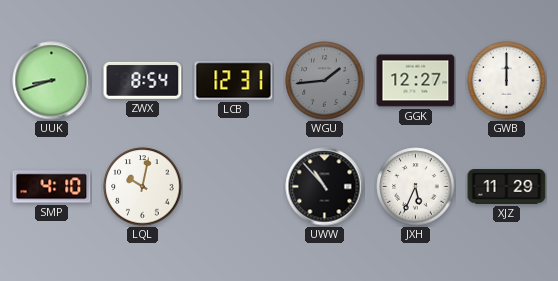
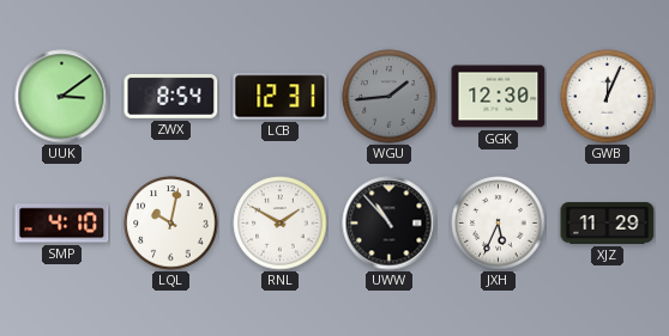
UUK: 8:42 -> 3:09 (62, 97)
GGK: 12:27 -> 12:30 (499, 97)
GWB: 12:00 -> 12:04 (608, 97)
RNL: none -> 1:50 (281, 224)
